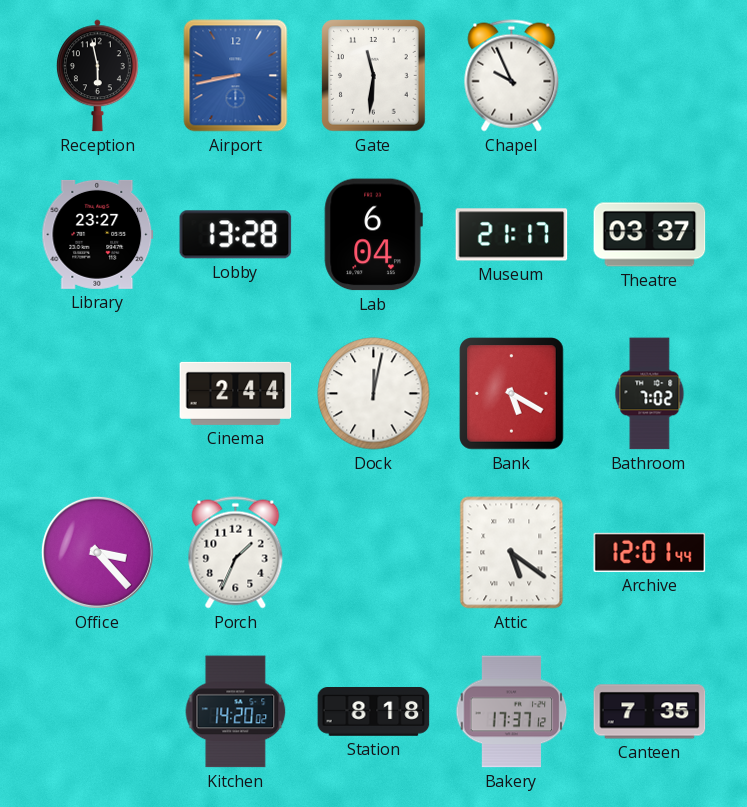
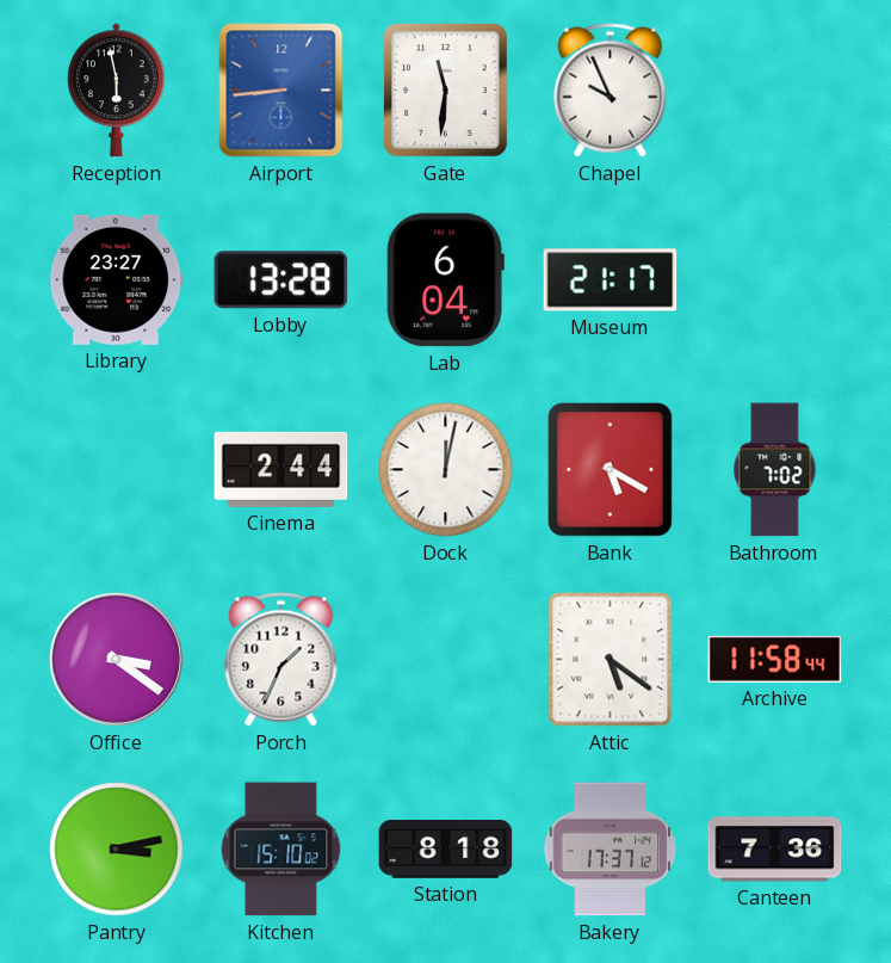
Airport: 8:43 -> 8:44 (281, 91)
Theatre: 03:37 -> none (650, 235)
Office: 3:23 -> 3:21 (116, 659)
Archive: 12:01 -> 11:58 (775, 659)
Pantry: none -> 3:13 (117, 850)
Kitchen: 14:20 -> 15:10 (281, 850)
Canteen: 7:35 -> 7:36 (775, 850)
